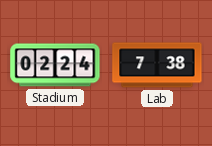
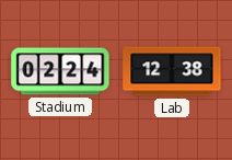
Lab: 7:38 -> 12:38 (172, 71)
